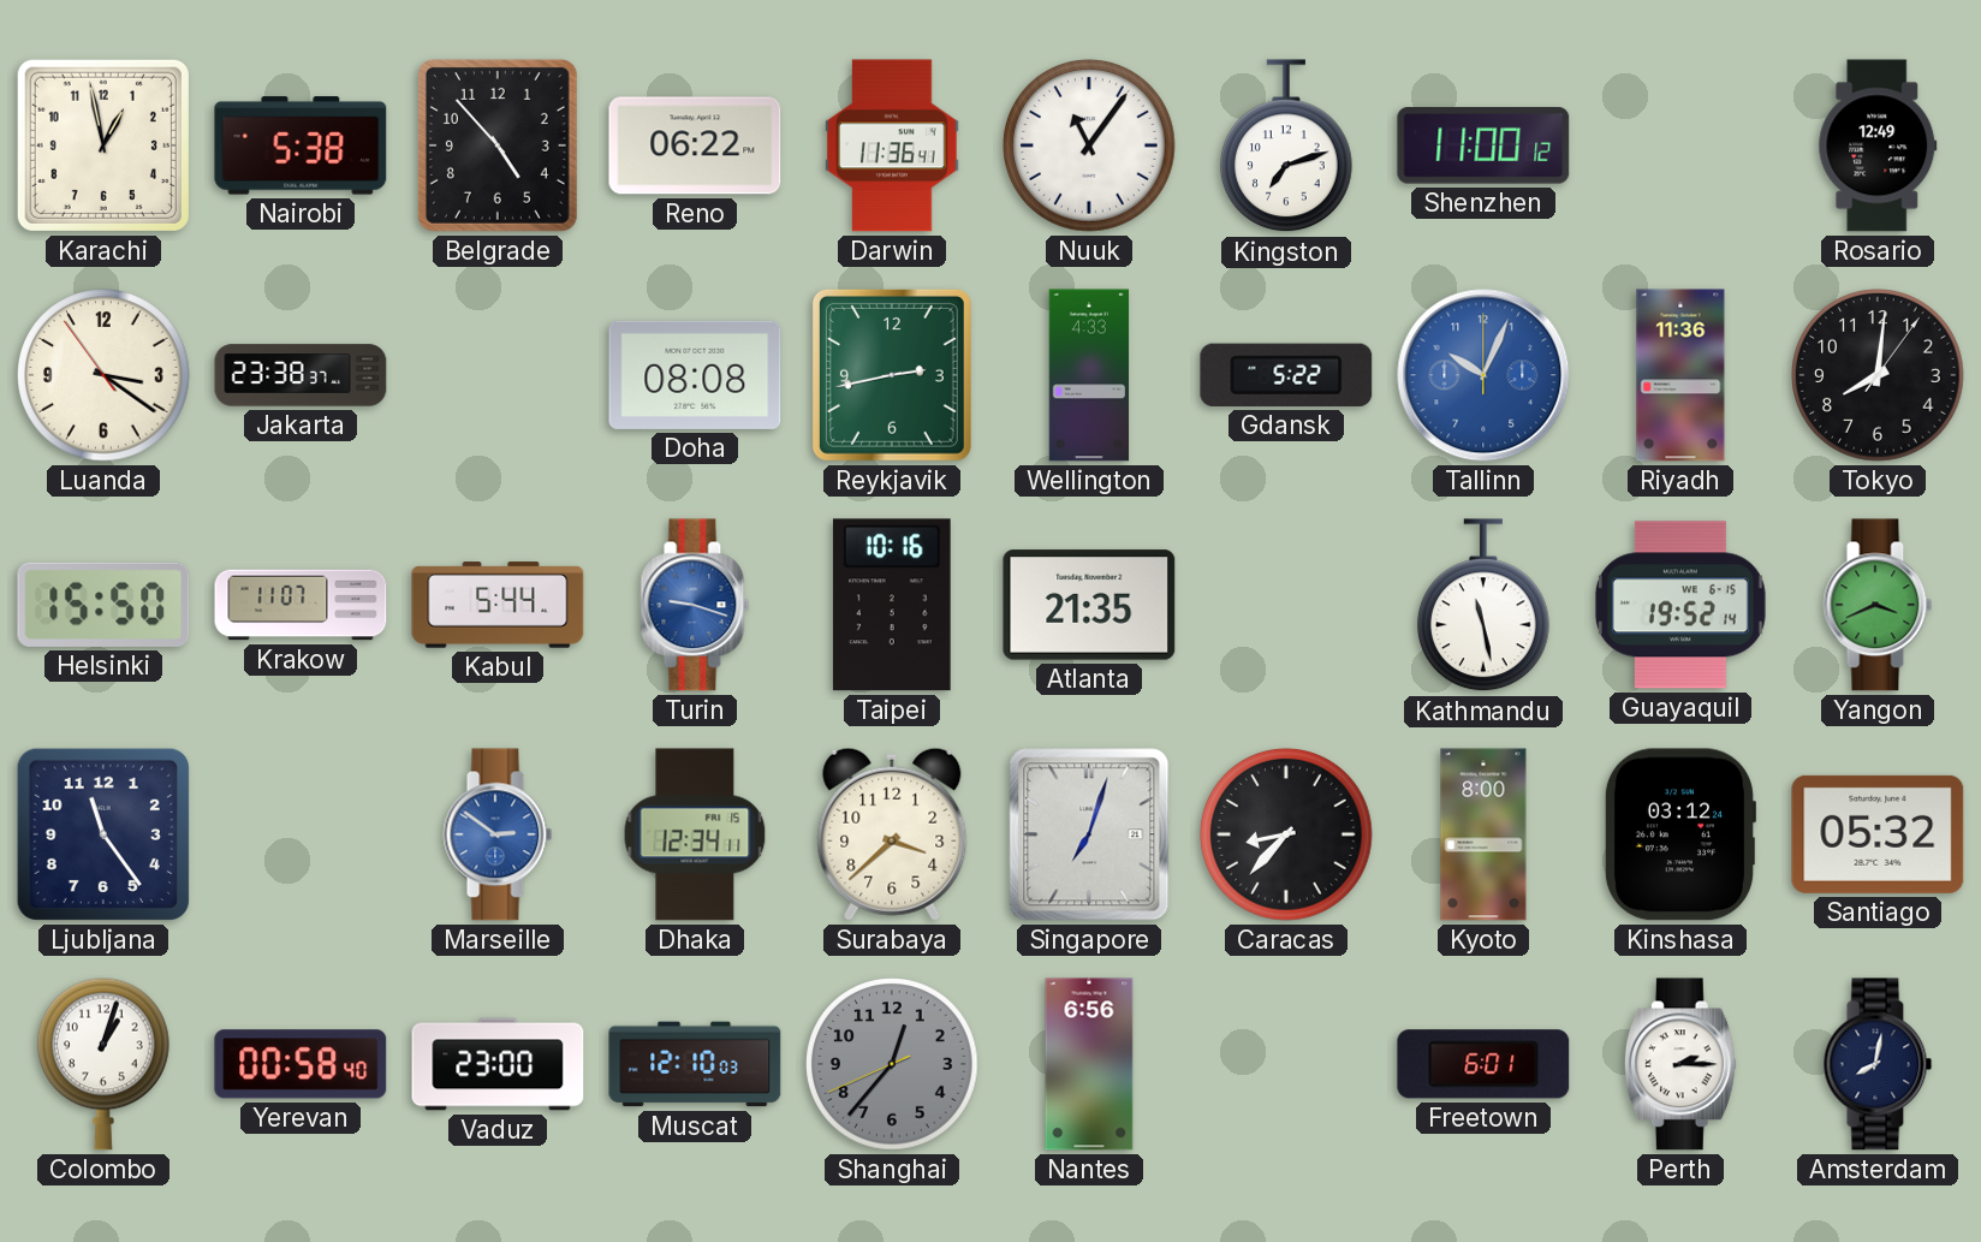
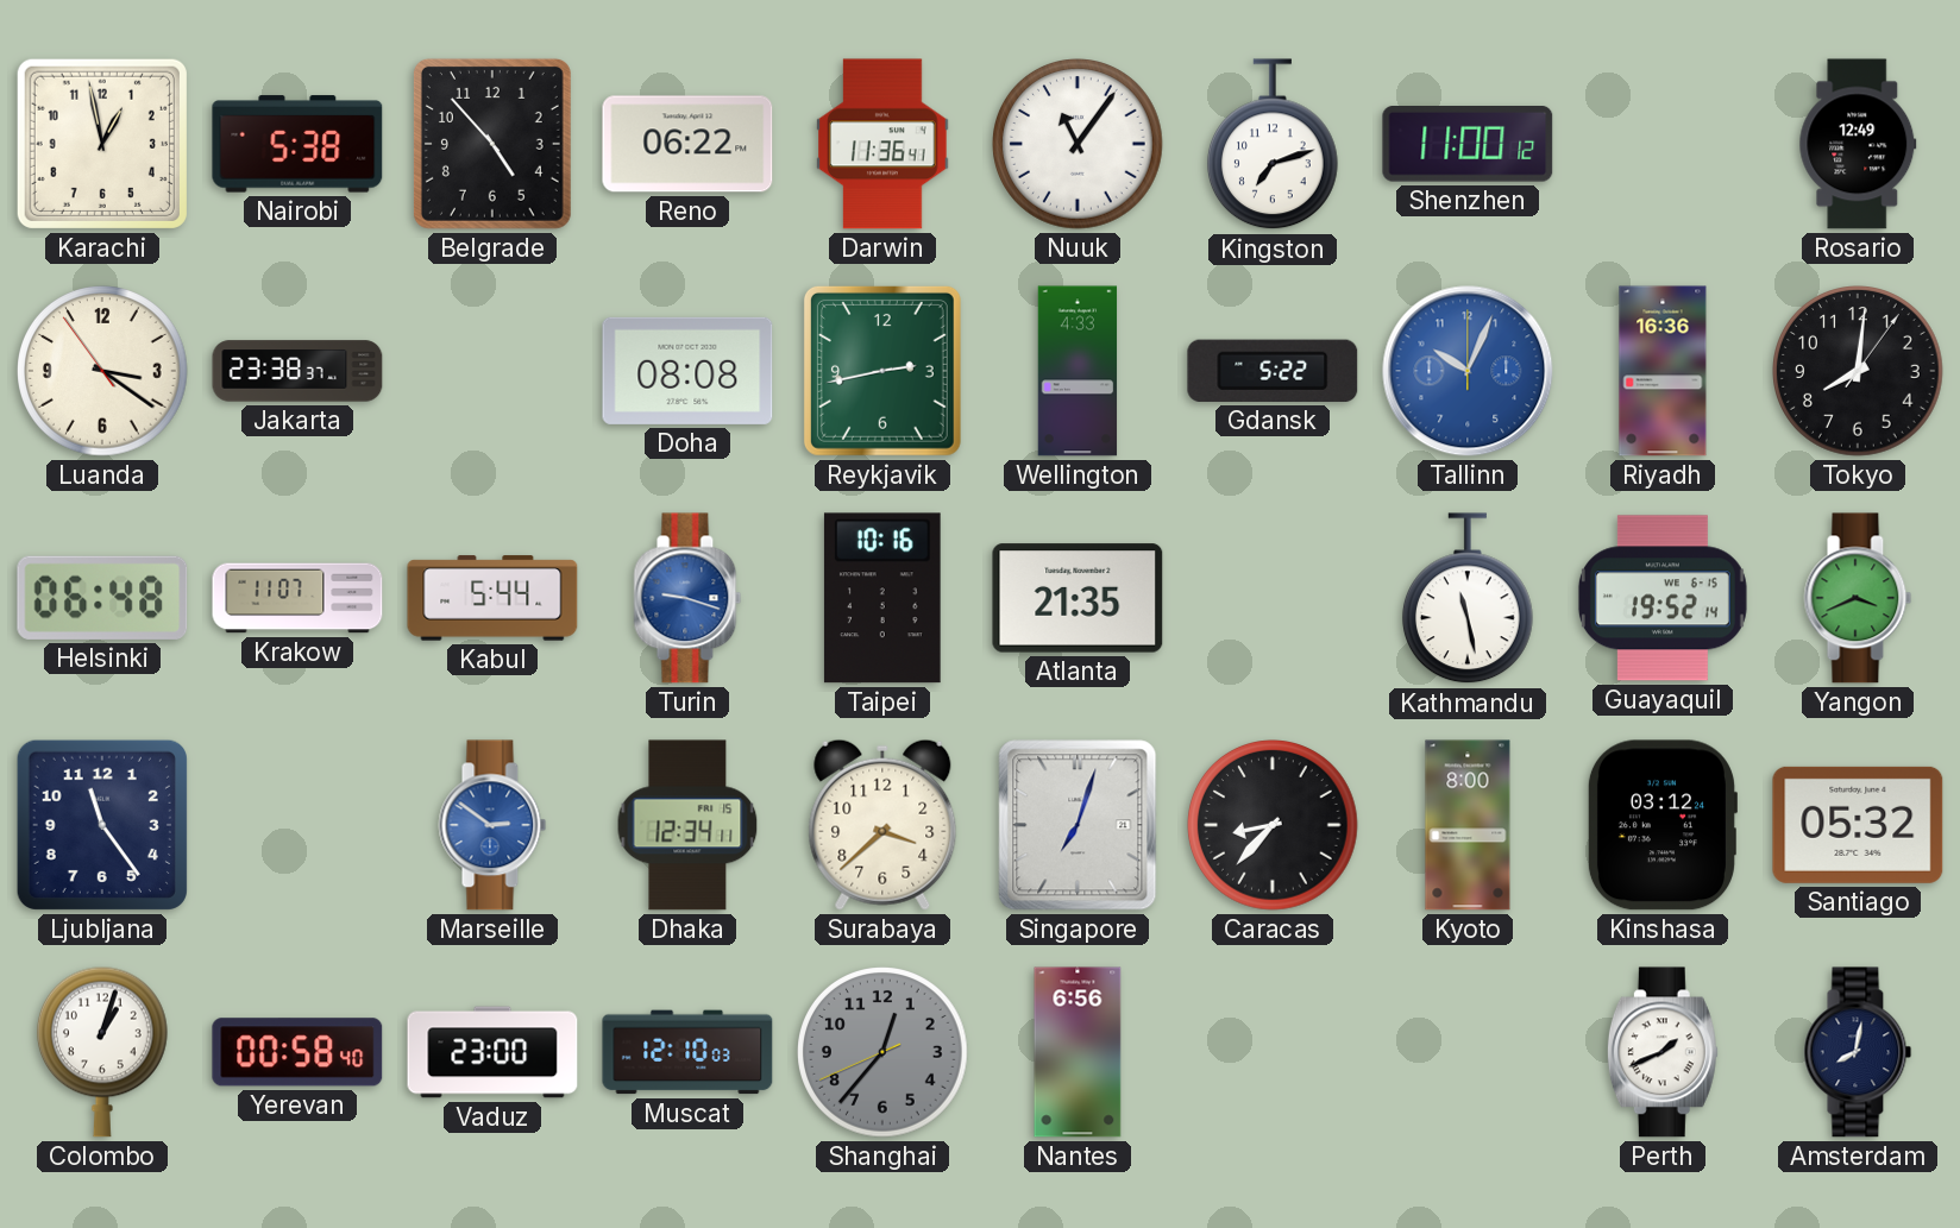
Riyadh: 11:36 -> 16:36 (1663, 371)
Helsinki: 15:50 -> 06:48 (102, 598)
Freetown: 6:01 -> none (1483, 1064)
Perth: 2:15 -> 1:41 (1663, 1052)
